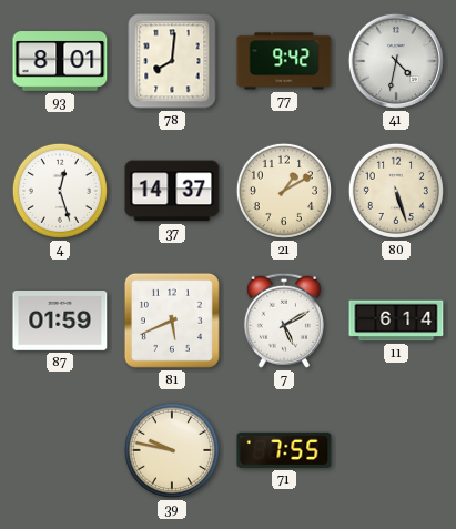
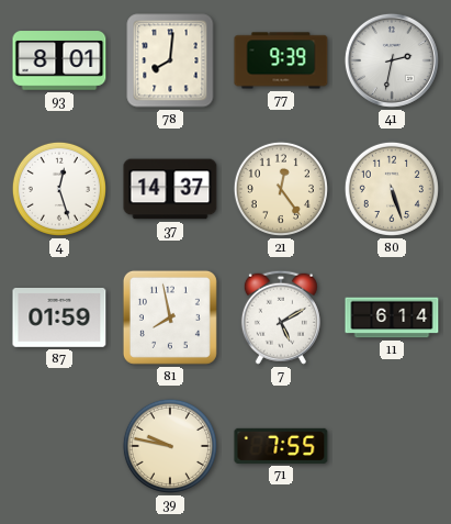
77: 9:42 -> 9:39 (281, 60)
41: 4:32 -> 2:32 (392, 60)
21: 1:10 -> 12:24 (281, 189)
81: 5:41 -> 7:58 (170, 317)
